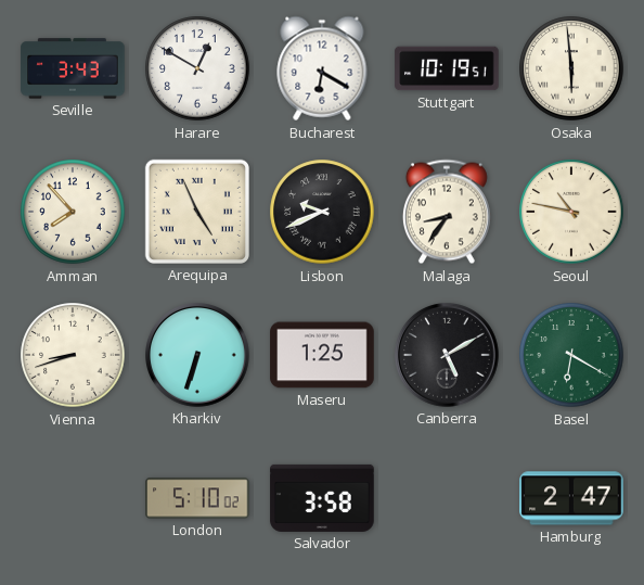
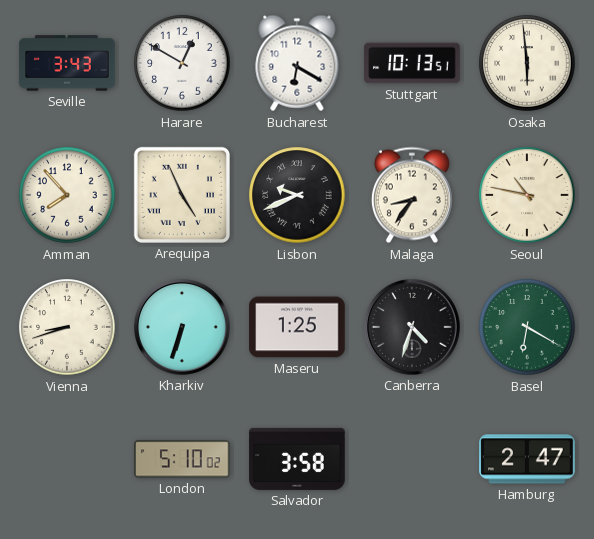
Stuttgart: 10:19 -> 10:13 (412, 63)
Canberra: 5:10 -> 4:33 (413, 328)
